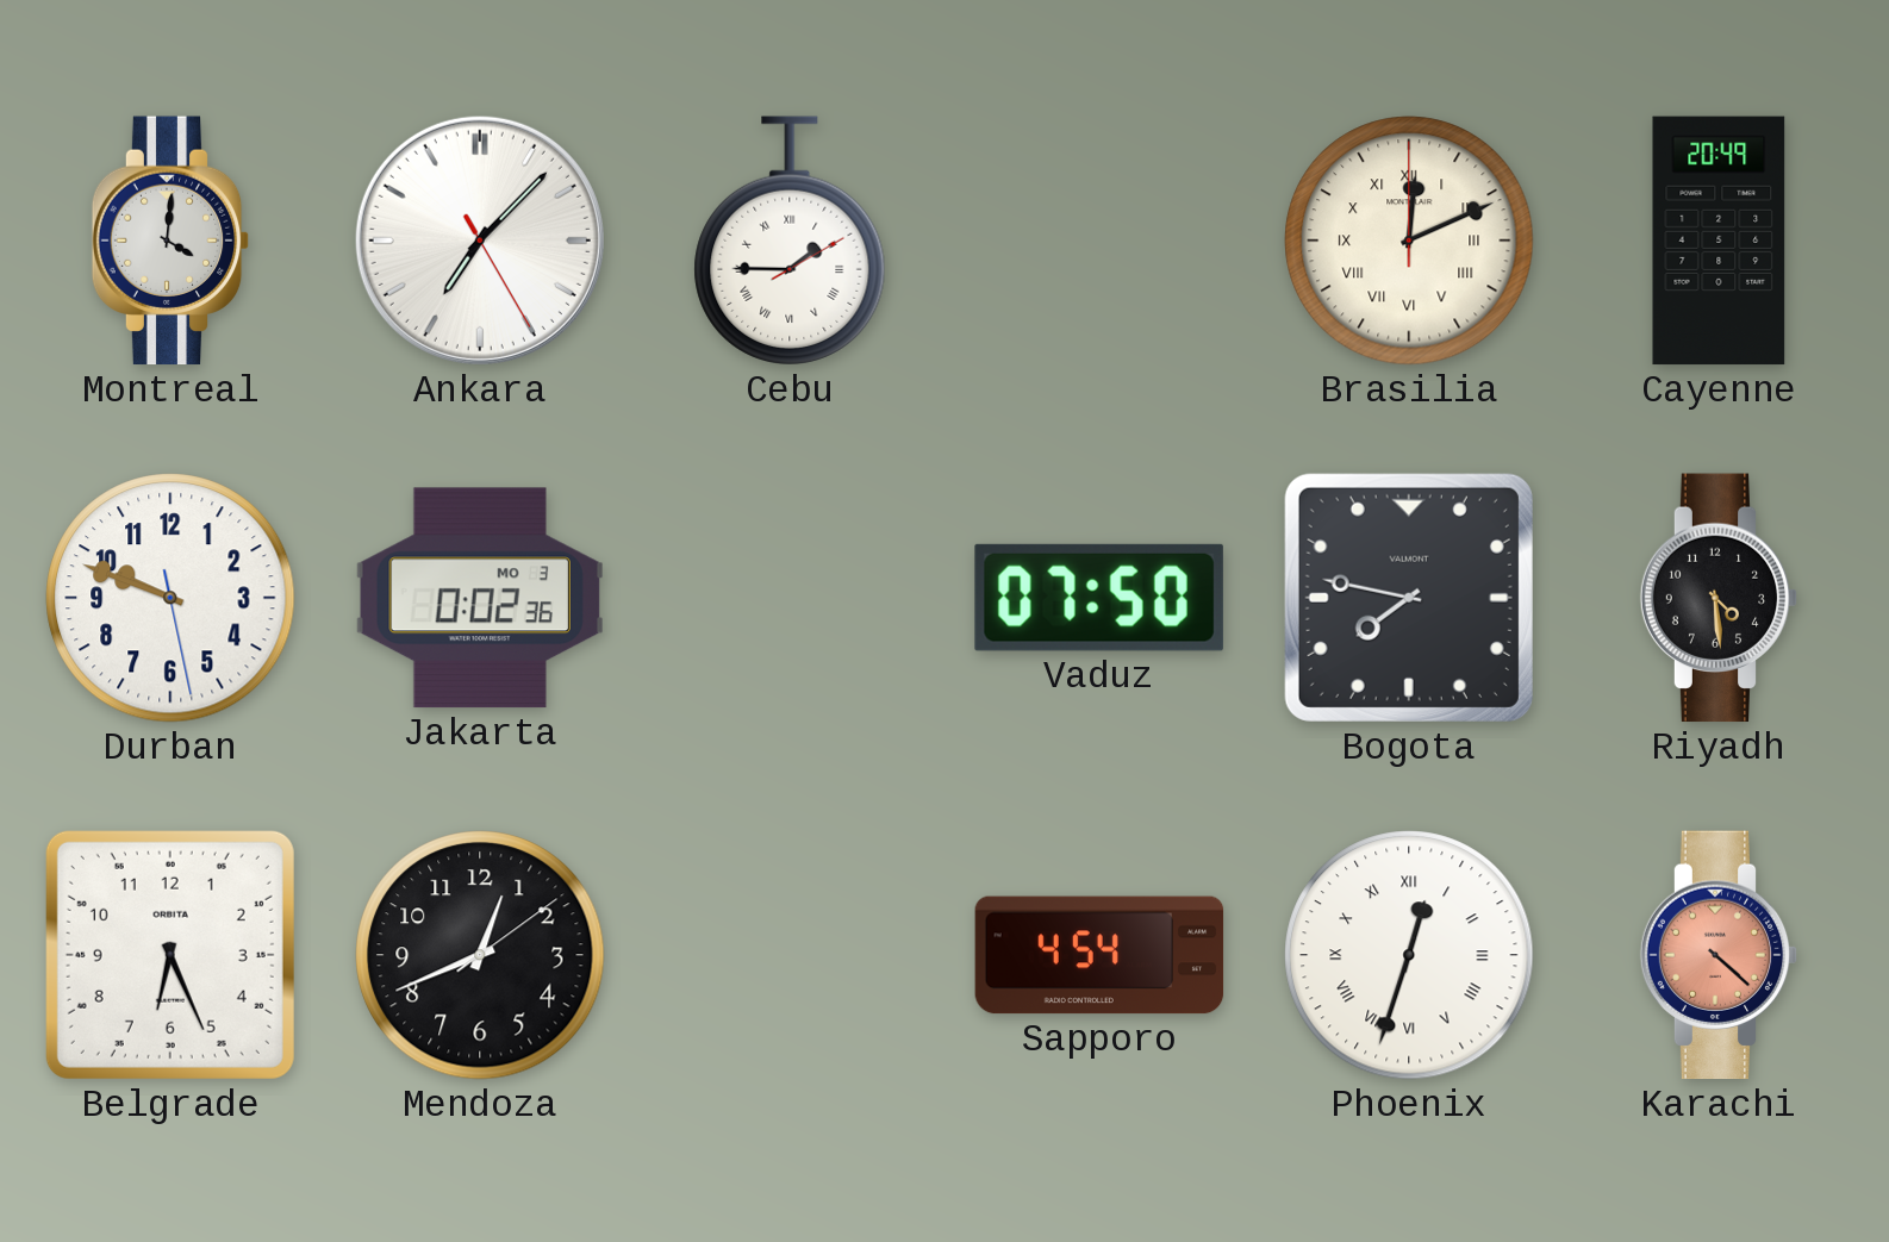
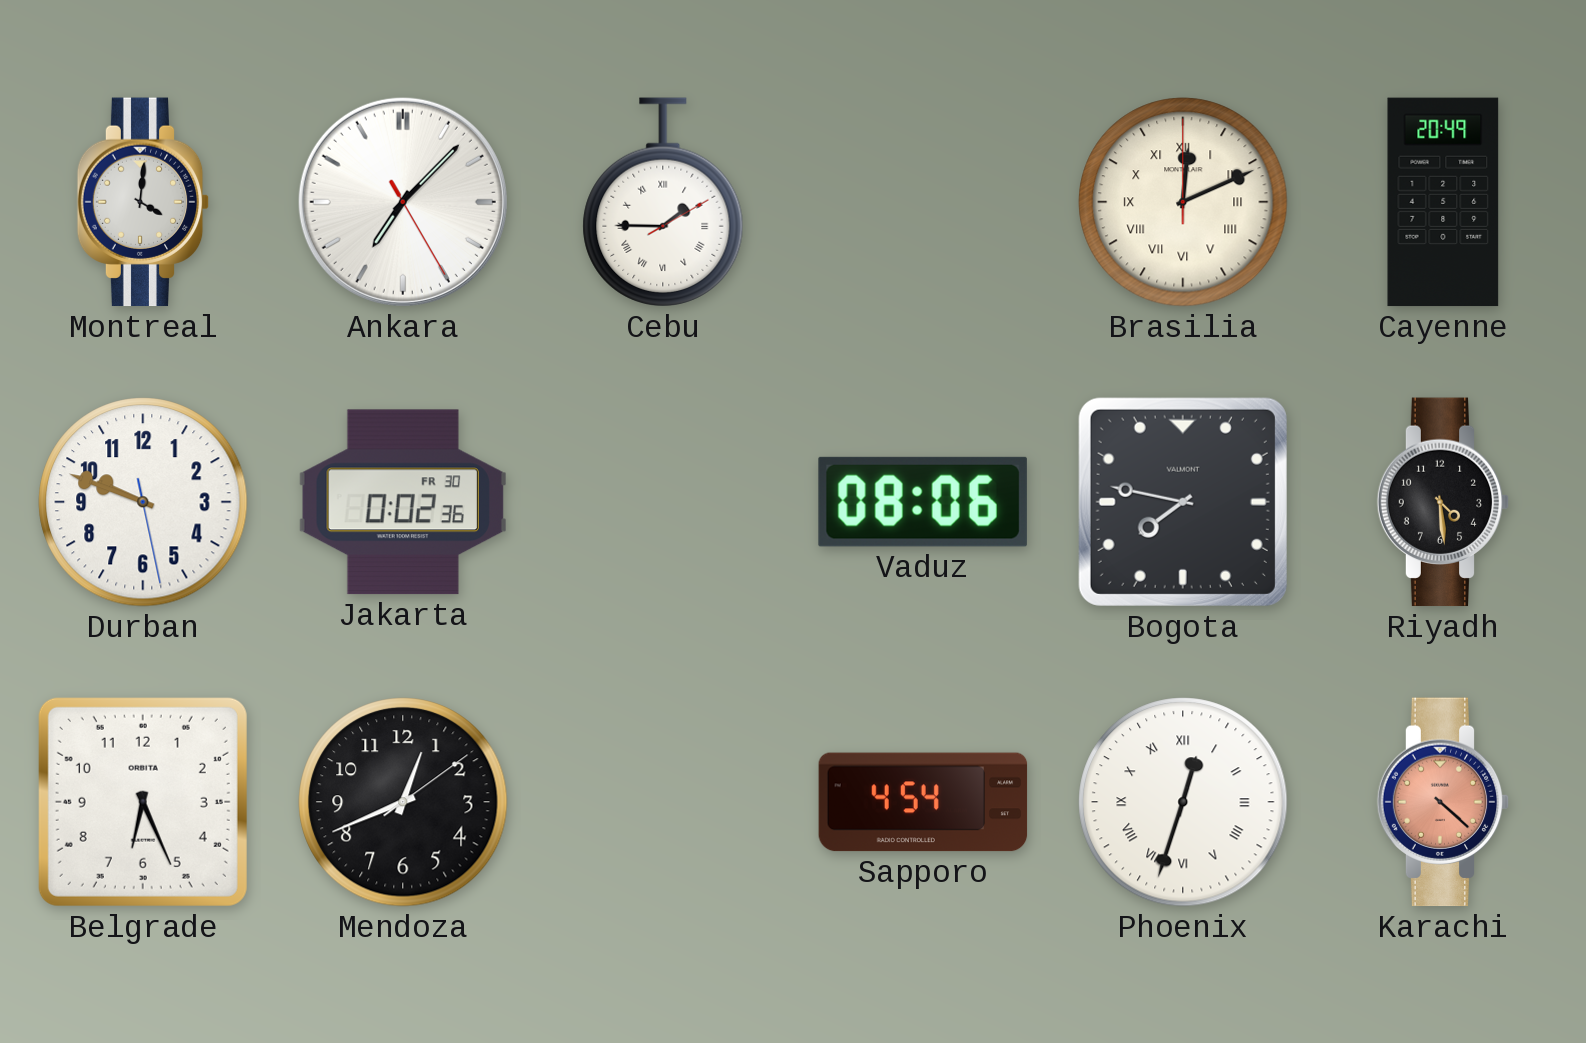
Jakarta date: MO 3 -> FR 30 (403, 502)
Vaduz: 07:50 -> 08:06 (923, 502)
